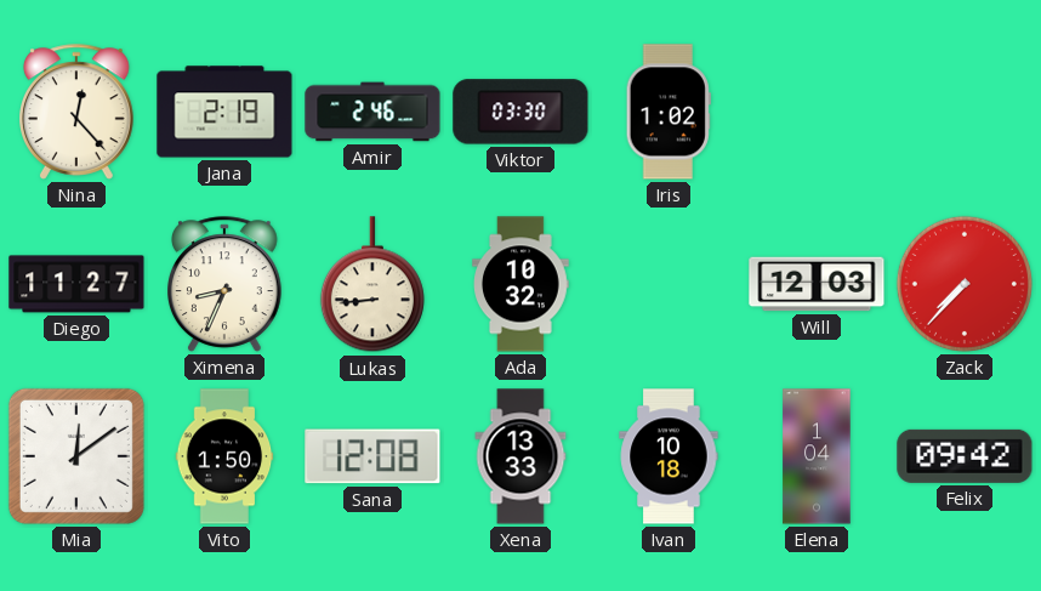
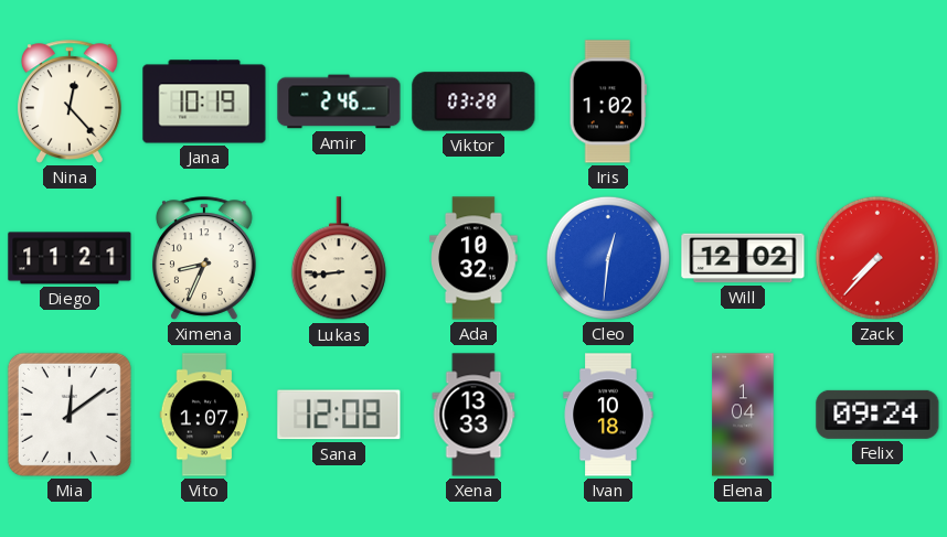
Jana: 2:19 -> 10:19 (204, 101)
Viktor: 03:30 -> 03:28 (474, 101)
Diego: 11:27 -> 11:21 (70, 258)
Cleo: none -> 12:31 (608, 258)
Will: 12:03 -> 12:02 (743, 258)
Vito: 1:50 -> 1:07 (204, 415)
Felix: 09:42 -> 09:24 (877, 415)
